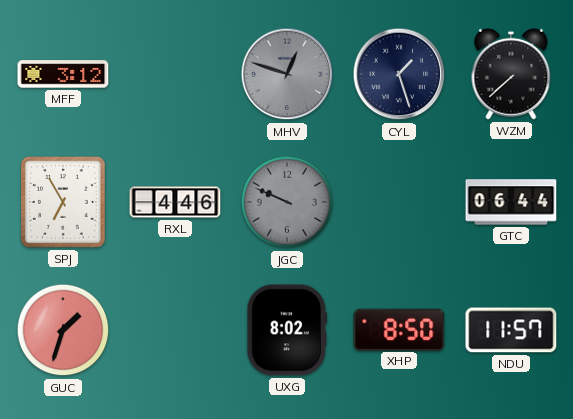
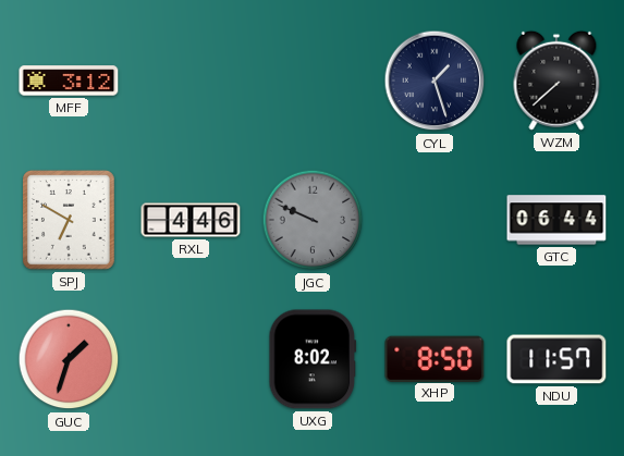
MHV: 12:48 -> none (287, 74)
SPJ: 6:55 -> 6:50 (70, 221)
